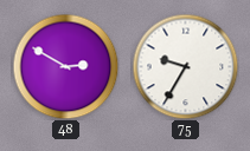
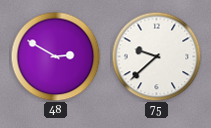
75: 9:35 -> 9:38 (156, 56)
